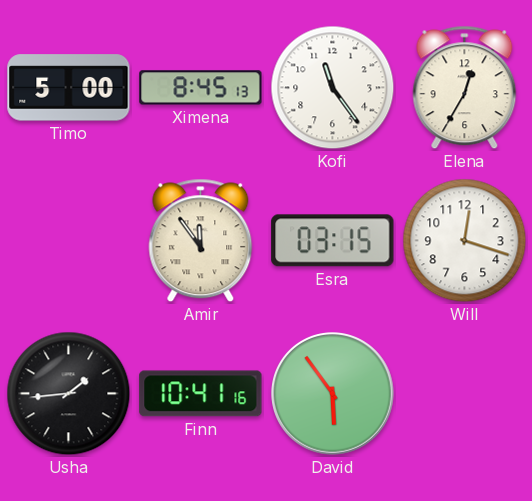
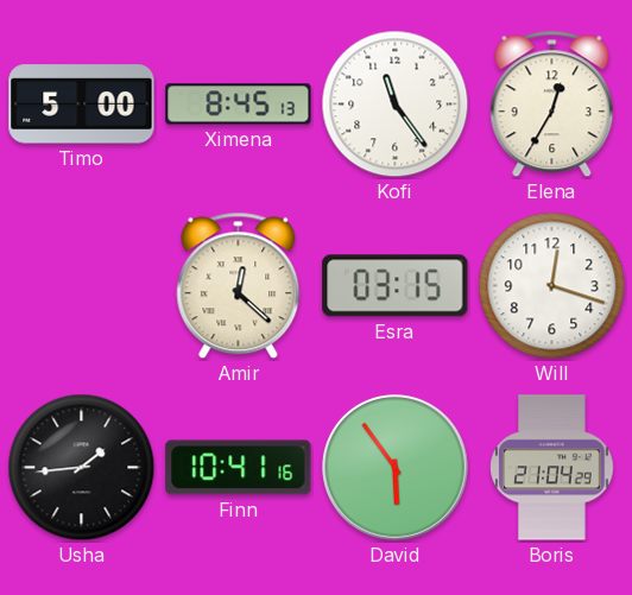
Amir: 11:54 -> 12:22 (239, 286)
Boris: none -> 21:04 (552, 468)
